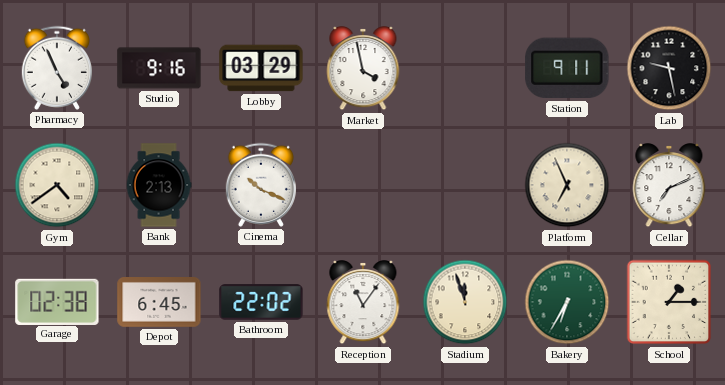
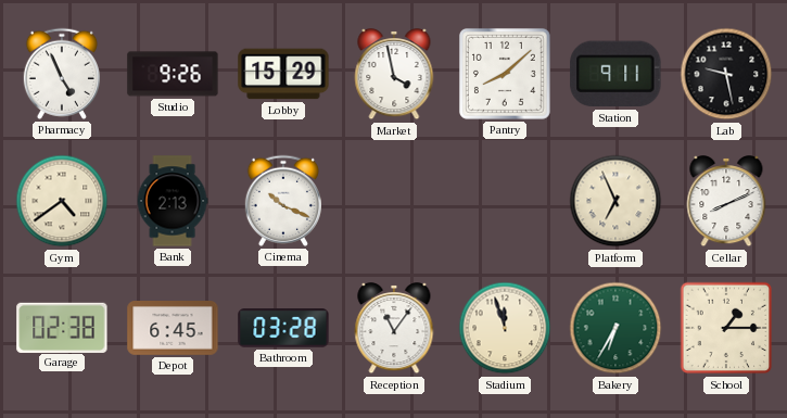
Studio: 9:16 -> 9:26 (173, 74)
Lobby: 03:29 -> 15:29 (283, 74)
Pantry: none -> 8:08 (505, 74)
Cellar: 7:11 -> 8:11 (726, 202)
Bathroom: 22:02 -> 03:28 (283, 328)
